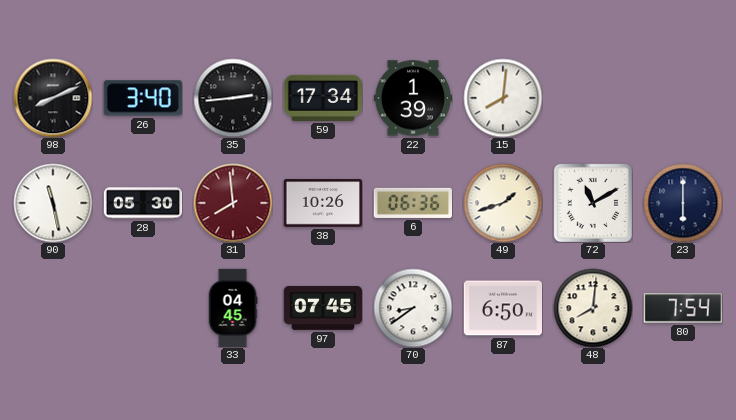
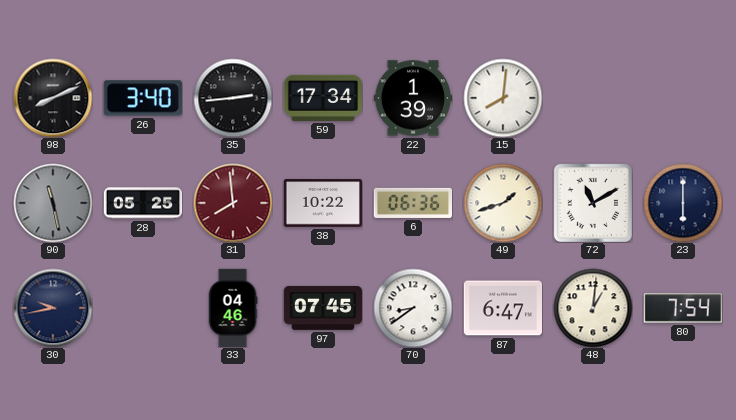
90 dial: white -> grey (53, 203)
28: 05:30 -> 05:25 (143, 203)
38: 10:26 -> 10:22 (322, 203)
30: none -> 9:43 (53, 308)
33: 04:45 -> 04:46 (233, 307)
87: 6:50 -> 6:47 (502, 308)
48: 8:01 -> 1:01 (593, 308)
